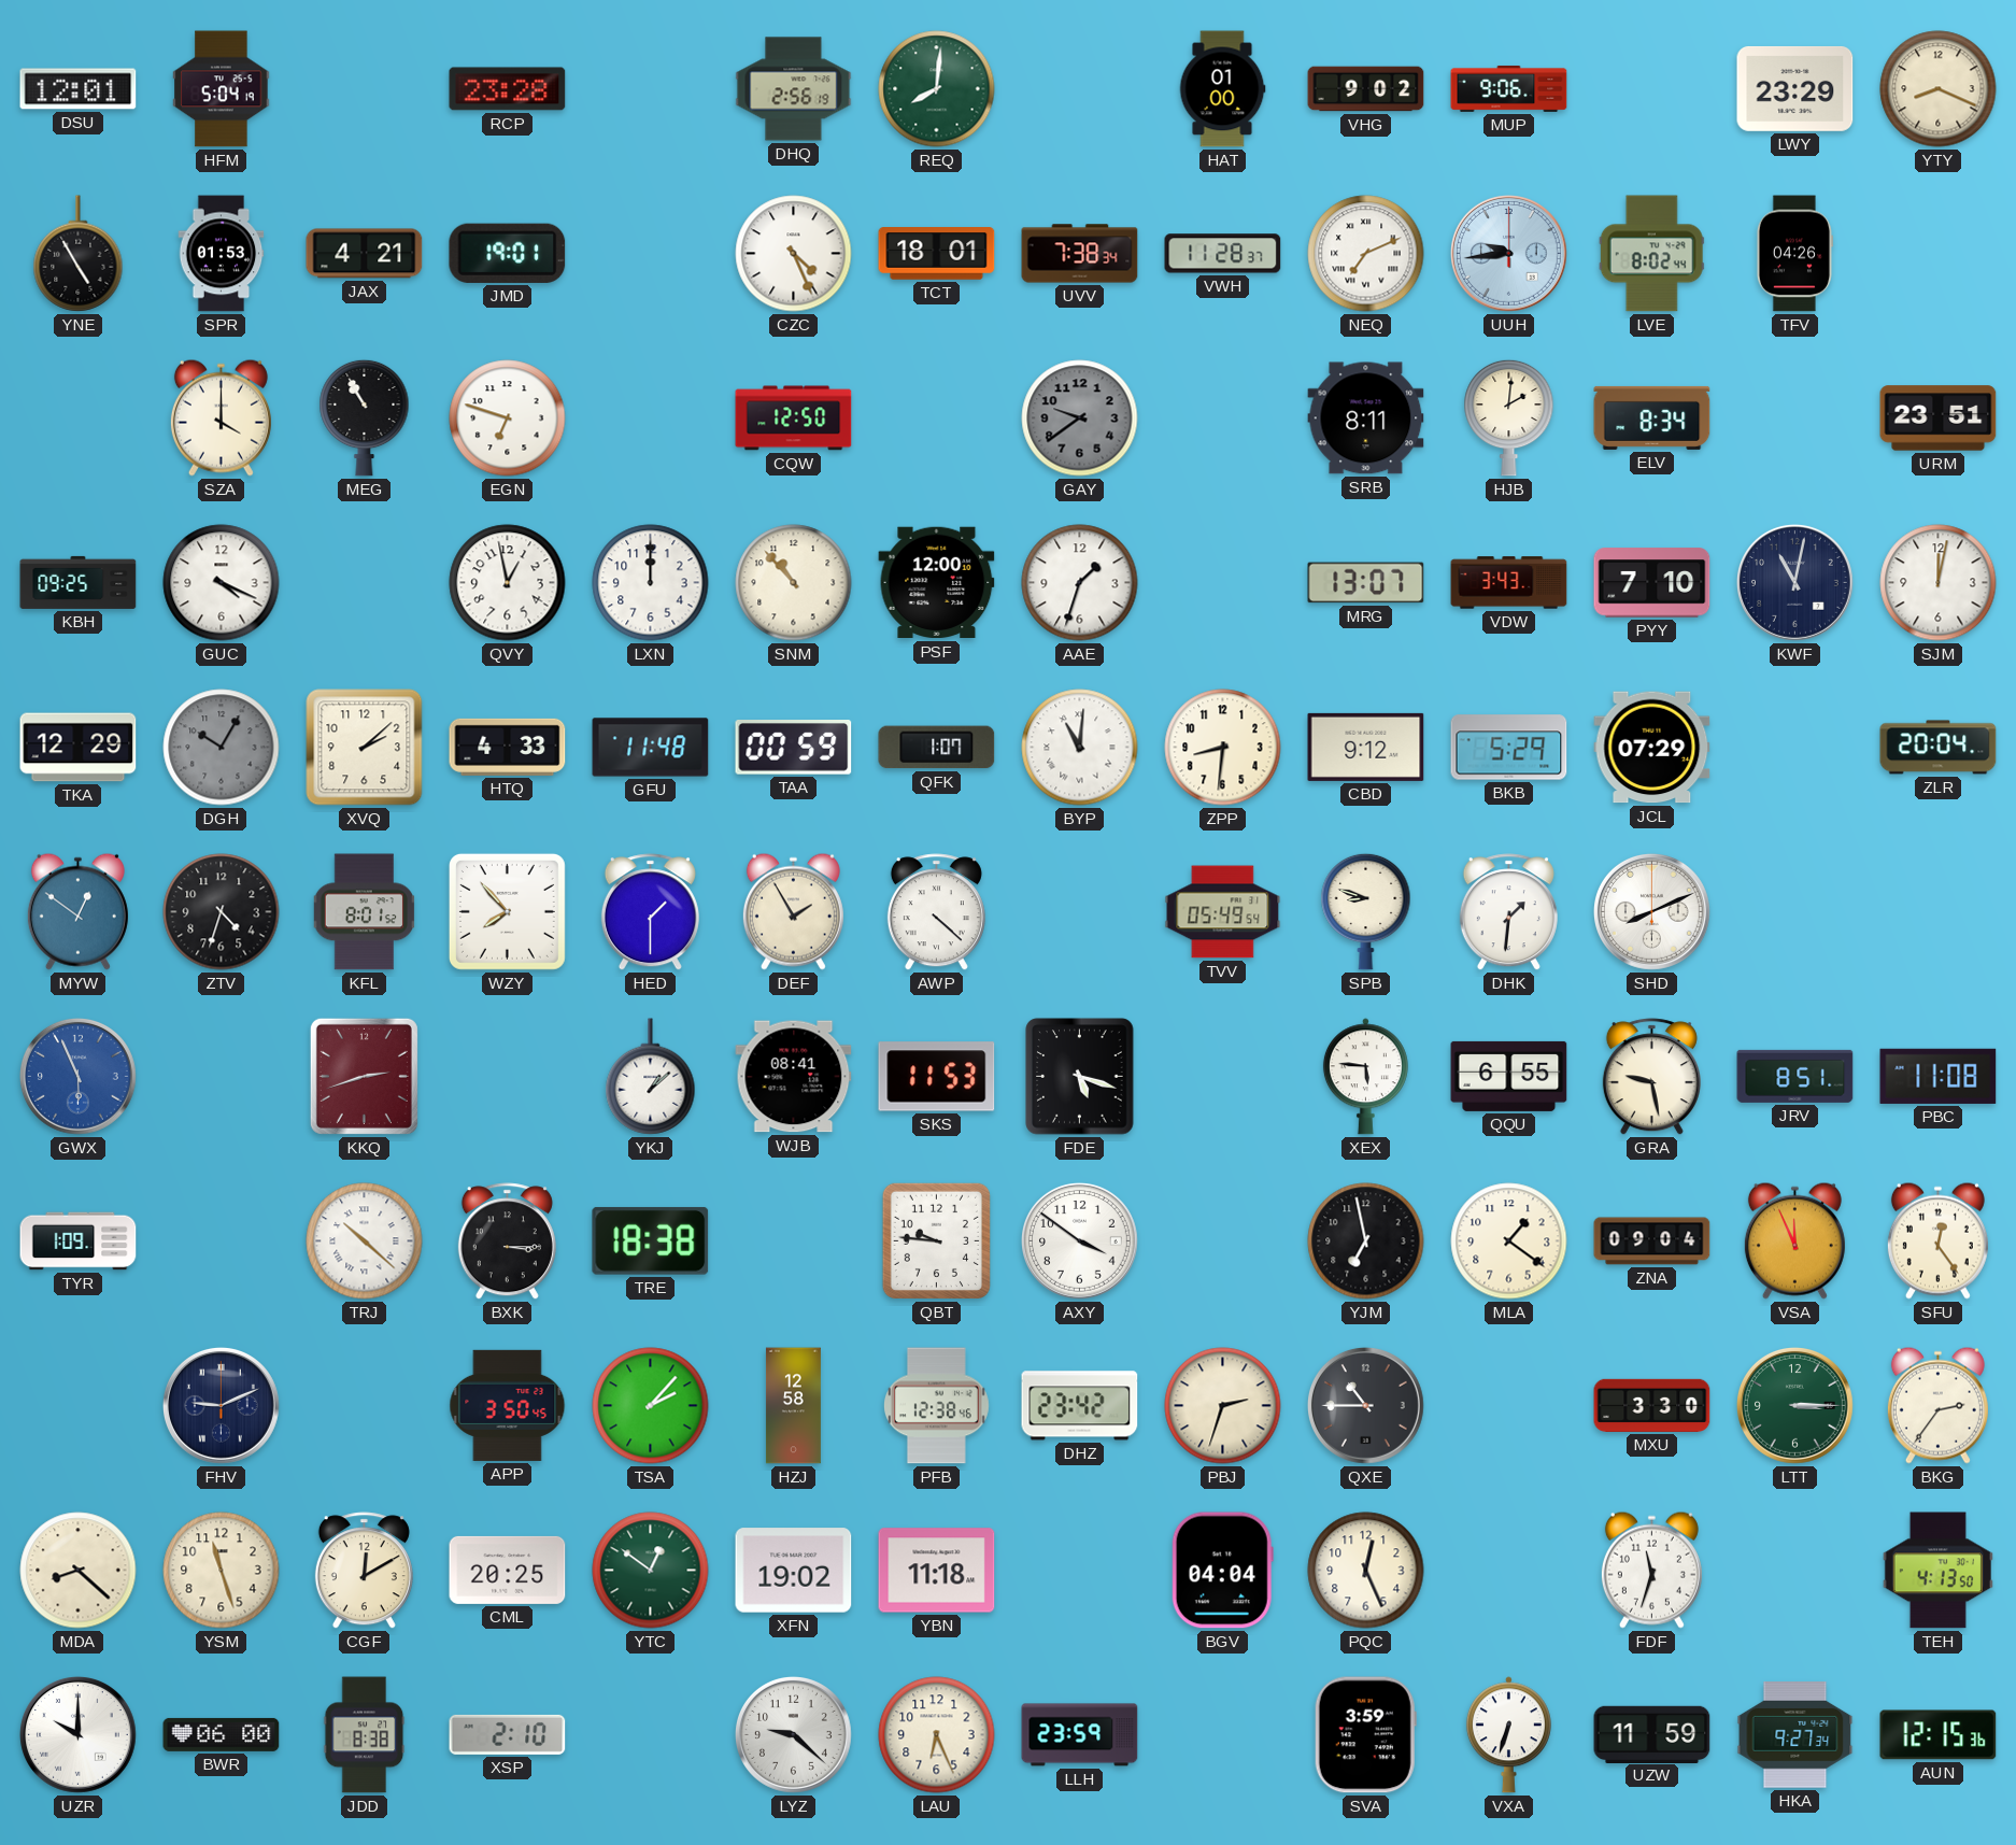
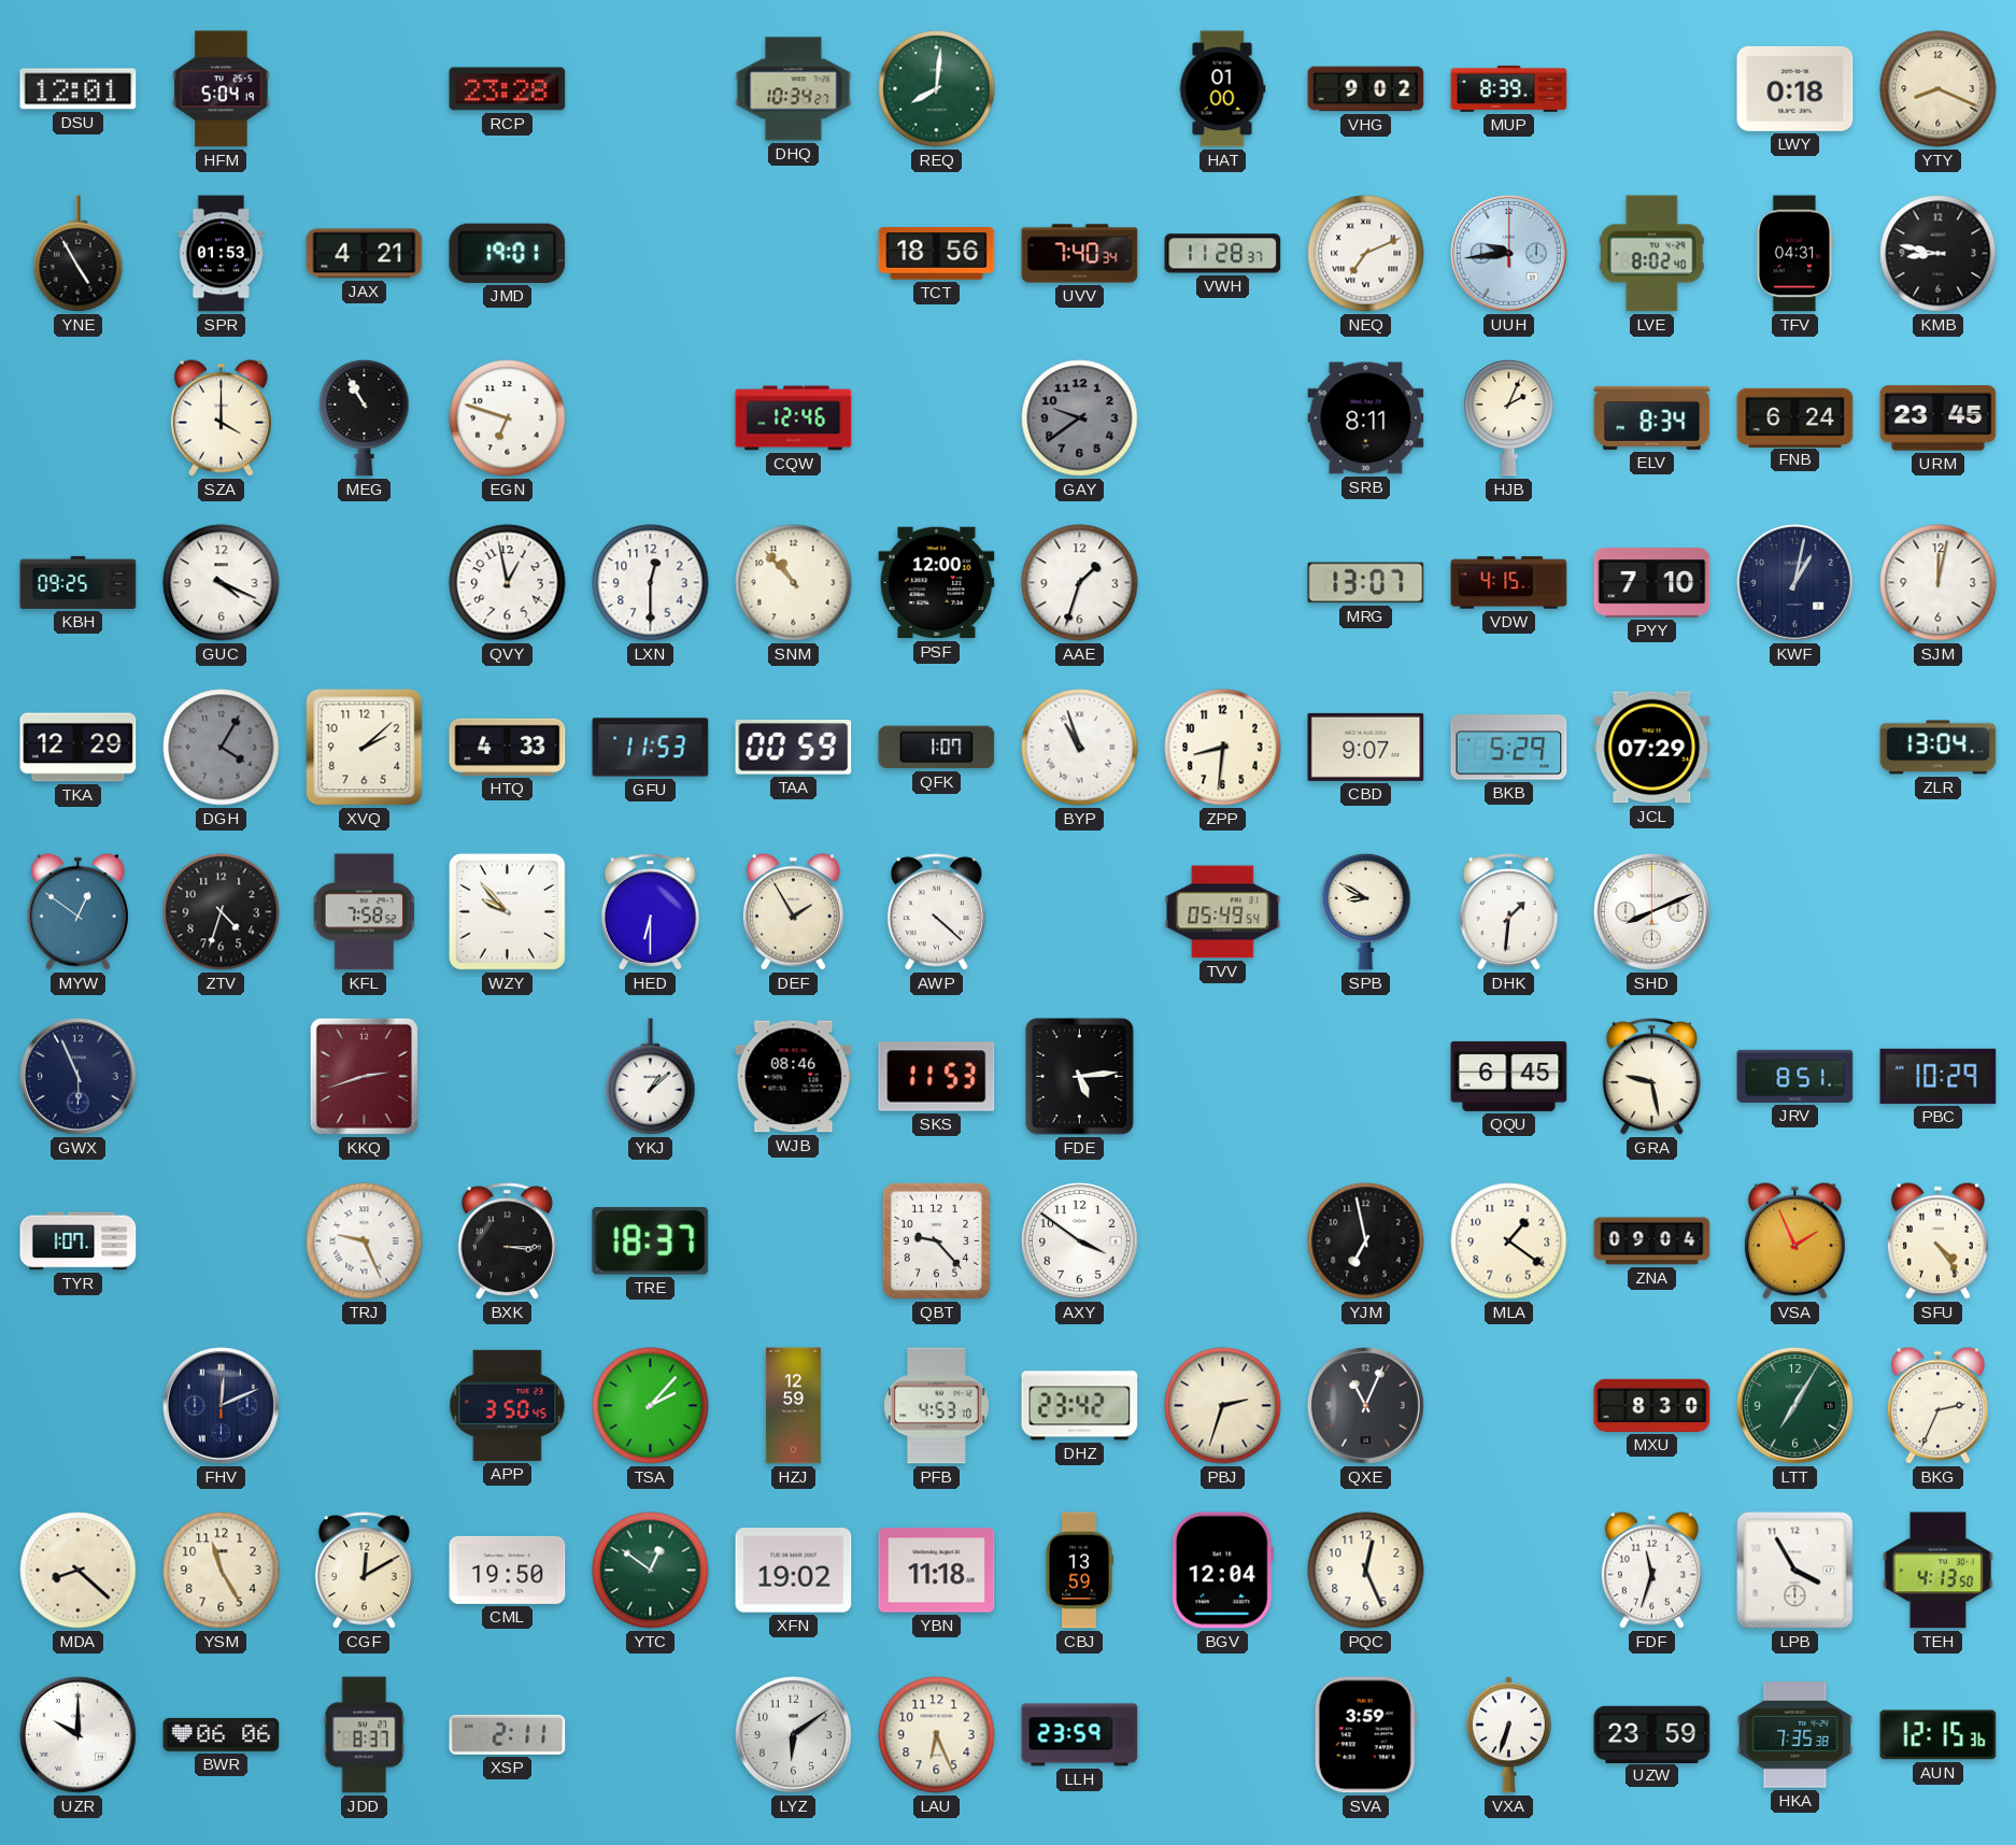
DHQ: 2:56 -> 10:34 (794, 89)
MUP: 9:06 -> 8:39 (1509, 88)
LWY: 23:29 -> 0:18 (1795, 88)
CZC: 4:26 -> none (794, 254)
TCT: 18:01 -> 18:56 (937, 254)
UVV: 7:38 -> 7:40 (1080, 254)
LVE: 8:02:44 -> 8:02:40 (1651, 254)
TFV: 04:26 -> 04:31 (1794, 254)
KMB: none -> 8:47 (1939, 254)
CQW: 12:50 -> 12:46 (794, 418)
HJB: 2:01 -> 2:04 (1509, 417)
FNB: none -> 6:24 (1795, 417)
URM: 23:51 -> 23:45 (1939, 418)
LXN: 12:00 -> 12:30 (651, 583)
VDW: 3:43 -> 4:15 (1509, 583)
KWF: 11:02 -> 1:02 (1795, 583)
DGH: 10:05 -> 4:05 (222, 748)
GFU: 11:48 -> 11:53 (651, 748)
BYP: 11:01 -> 10:57 (1080, 748)
CBD: 9:12 -> 9:07 (1366, 747)
ZLR: 20:04 -> 13:04 (1939, 748)
KFL: 8:01 -> 7:58 (364, 912)
WZY: 7:53 -> 9:53 (507, 911)
HED: 1:30 -> 6:30 (650, 912)
SPB: 8:48 -> 8:50 (1366, 911)
GWX dial: blue -> navy (79, 1077)
WJB: 08:41 -> 08:46 (794, 1077)
FDE: 5:18 -> 5:14 (1080, 1077)
XEX: 5:46 -> none (1365, 1077)
QQU: 6:55 -> 6:45 (1509, 1076)
PBC: 11:08 -> 10:29 (1939, 1076)
TYR: 1:09 -> 1:07 (79, 1241)
TRJ: 10:22 -> 9:26 (365, 1241)
TRE: 18:38 -> 18:37 (651, 1240)
QBT: 9:46 -> 9:23 (936, 1240)
VSA: 11:56 -> 1:56 (1794, 1240)
SFU: 12:24 -> 4:24 (1937, 1240)
FHV: 9:11 -> 12:11 (222, 1406)
HZJ: 12:58 -> 12:59 (793, 1406)
PFB: 12:38 -> 4:53 (936, 1406)
QXE: 10:45 -> 11:04 (1366, 1406)
MXU: 3:30 -> 8:30 (1652, 1405)
LTT: 3:15 -> 7:05 (1795, 1406)
BKG: 2:36 -> 2:34 (1937, 1405)
YSM: 11:27 -> 11:25 (222, 1571)
CML: 20:25 -> 19:50 (508, 1570)
CBJ: none -> 13:59 (1079, 1571)
BGV: 04:04 -> 12:04 (1222, 1571)
LPB: none -> 3:55 (1795, 1571)
BWR: 06:00 -> 06:06 (222, 1734)
JDD: 8:38 -> 8:37 (365, 1735)
XSP: 2:10 -> 2:11 (508, 1734)
LYZ: 9:22 -> 6:09 (794, 1735)
UZW: 11:59 -> 23:59 (1652, 1734)
HKA: 9:27 -> 7:35 (1795, 1735)
